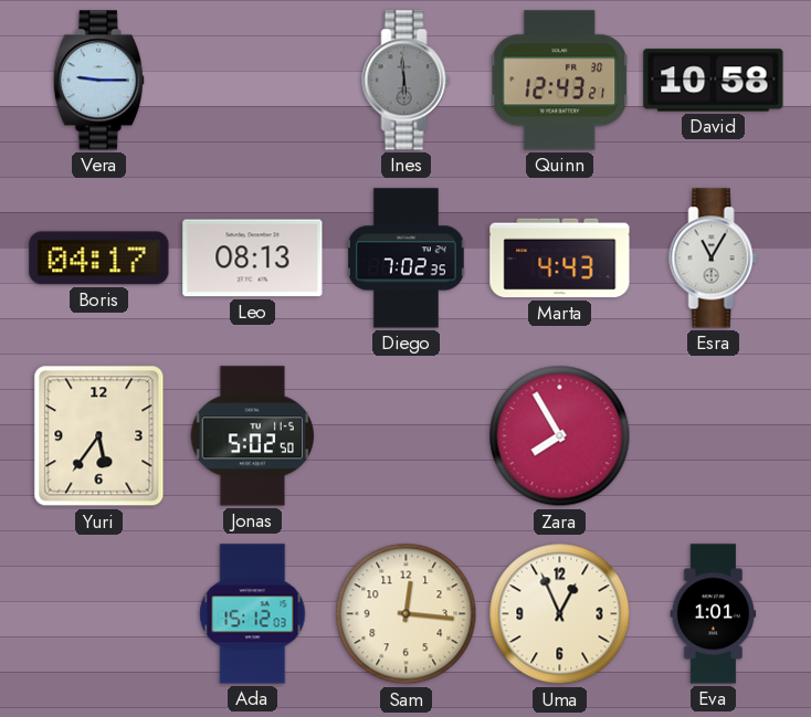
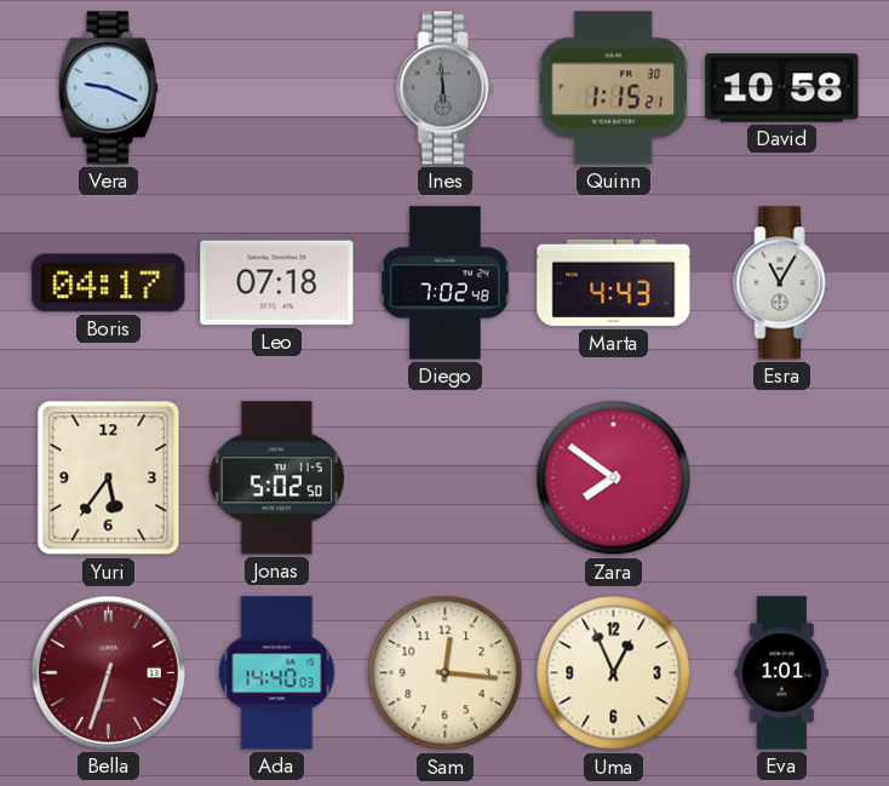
Vera: 9:15 -> 9:19 (108, 88)
Quinn: 12:43 -> 1:15 (614, 88)
Leo: 08:13 -> 07:18 (277, 283)
Diego: 7:02:35 -> 7:02:48 (446, 283)
Zara: 7:55 -> 7:51 (614, 478)
Bella: none -> 6:33 (108, 672)
Ada: 15:12 -> 14:40 (277, 673)
